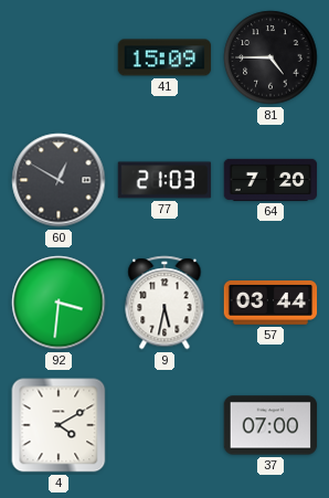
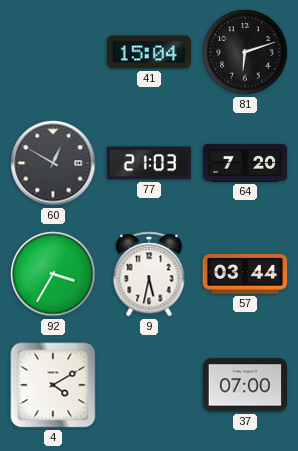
41: 15:09 -> 15:04 (149, 52)
81: 4:45 -> 6:12 (245, 52)
92: 3:31 -> 3:35 (53, 274)
